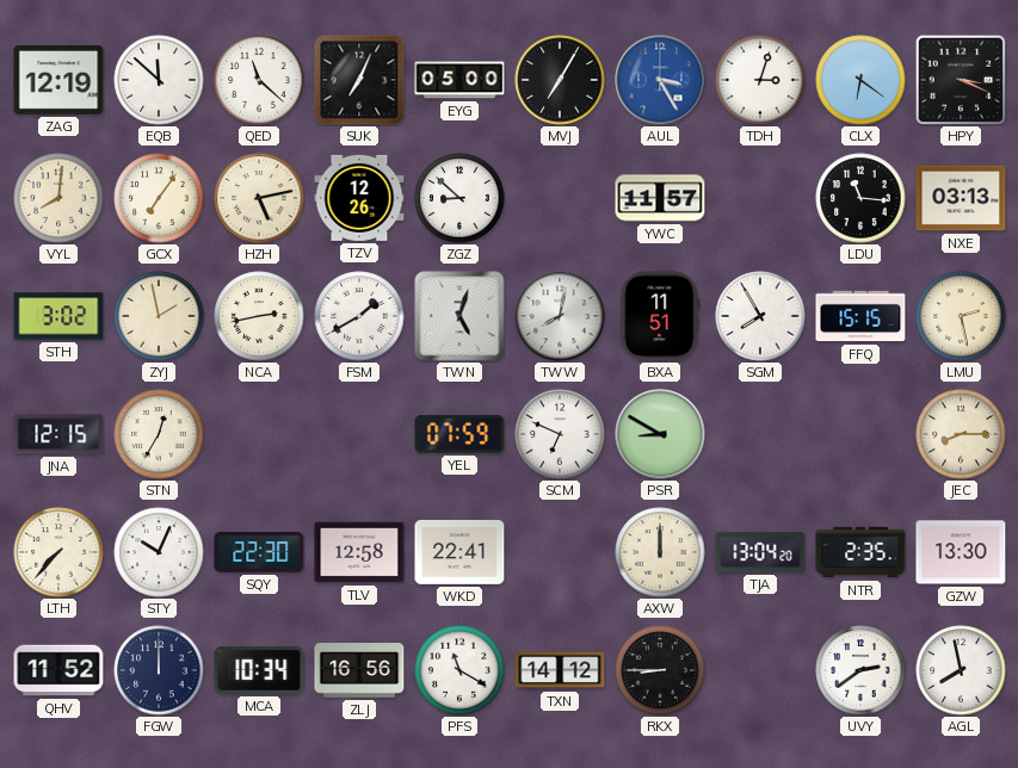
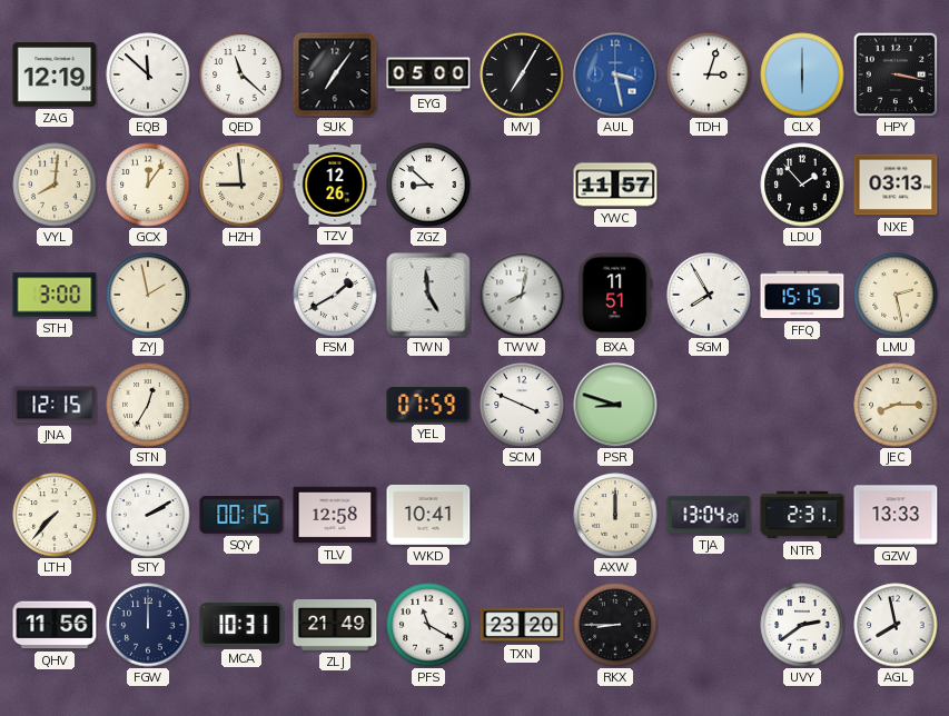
SUK: 7:04 -> 7:06 (335, 74)
AUL: 3:25 -> 3:28 (615, 74)
CLX: 6:21 -> 6:00 (802, 74)
HPY: 3:19 -> 3:17 (896, 74)
GCX: 7:06 -> 12:06 (148, 185)
HZH: 5:13 -> 8:59 (241, 185)
LDU: 11:16 -> 1:53 (802, 185)
STH: 3:02 -> 3:00 (55, 295)
NCA: 2:43 -> none (259, 316)
TWN: 5:03 -> 4:59 (428, 295)
SCM: 6:49 -> 3:49 (522, 405)
PSR: 8:50 -> 8:48 (615, 405)
STY: 10:04 -> 2:10 (148, 515)
SQY: 22:30 -> 00:15 (241, 516)
WKD: 22:41 -> 10:41 (428, 515)
NTR: 2:35 -> 2:31 (802, 515)
GZW: 13:30 -> 13:33 (896, 515)
QHV: 11:52 -> 11:56 (55, 625)
MCA: 10:34 -> 10:31 (241, 625)
ZLJ: 16:56 -> 21:49 (335, 626)
TXN: 14:12 -> 23:20 (522, 625)
